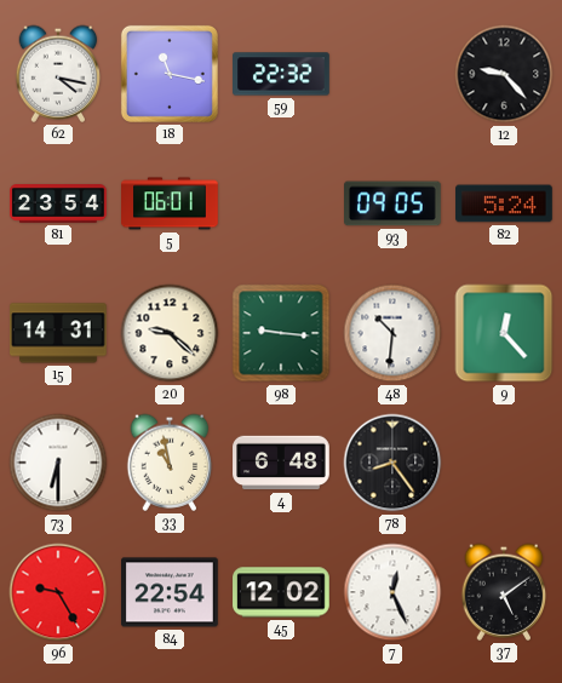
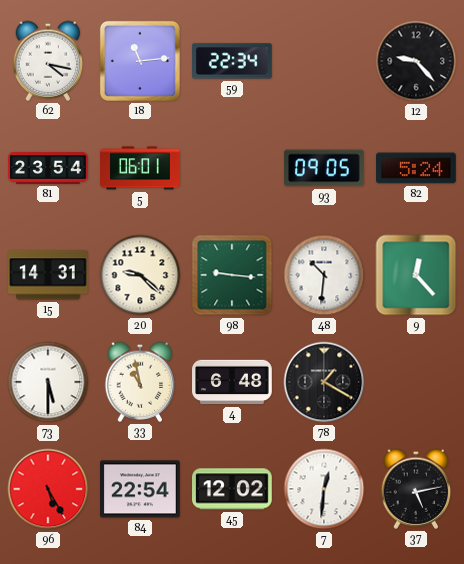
18: 11:17 -> 11:14 (140, 61)
59: 22:32 -> 22:34 (232, 61)
73: 6:30 -> 5:30 (48, 382)
78: 8:24 -> 1:20 (324, 382)
96: 9:25 -> 5:25 (48, 489)
7: 12:26 -> 12:31 (324, 489)
37: 5:09 -> 5:13 (416, 489)
